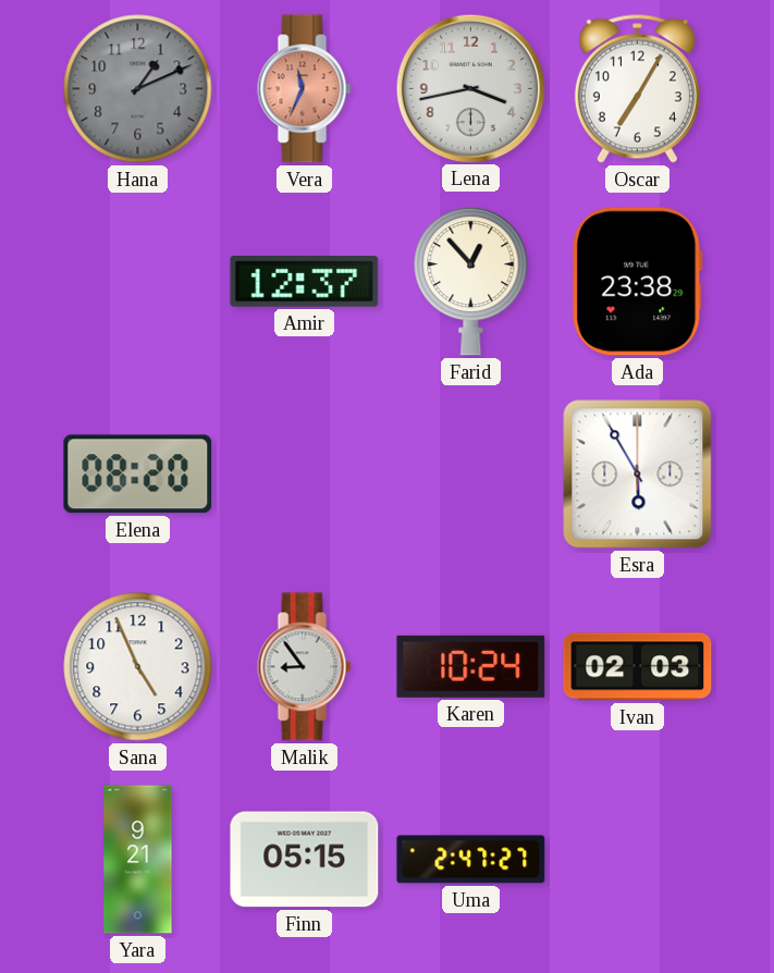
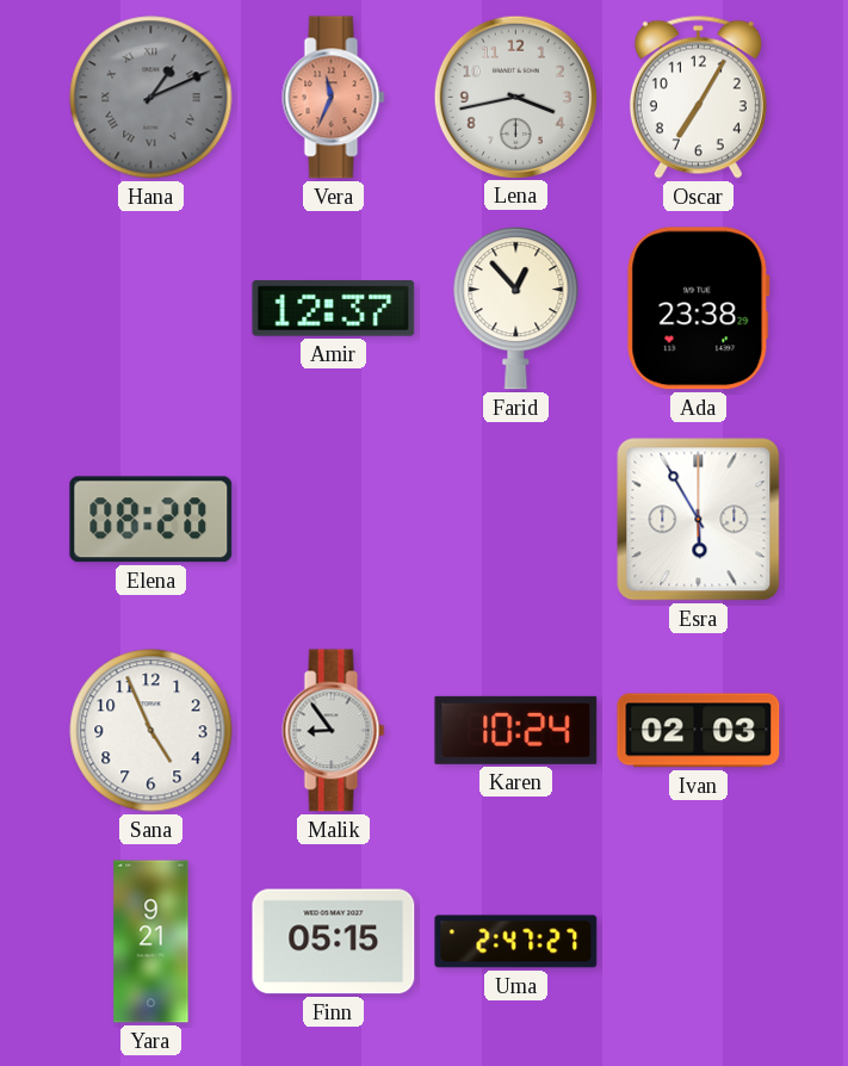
Hana numerals: Arabic -> Roman (151, 98)
